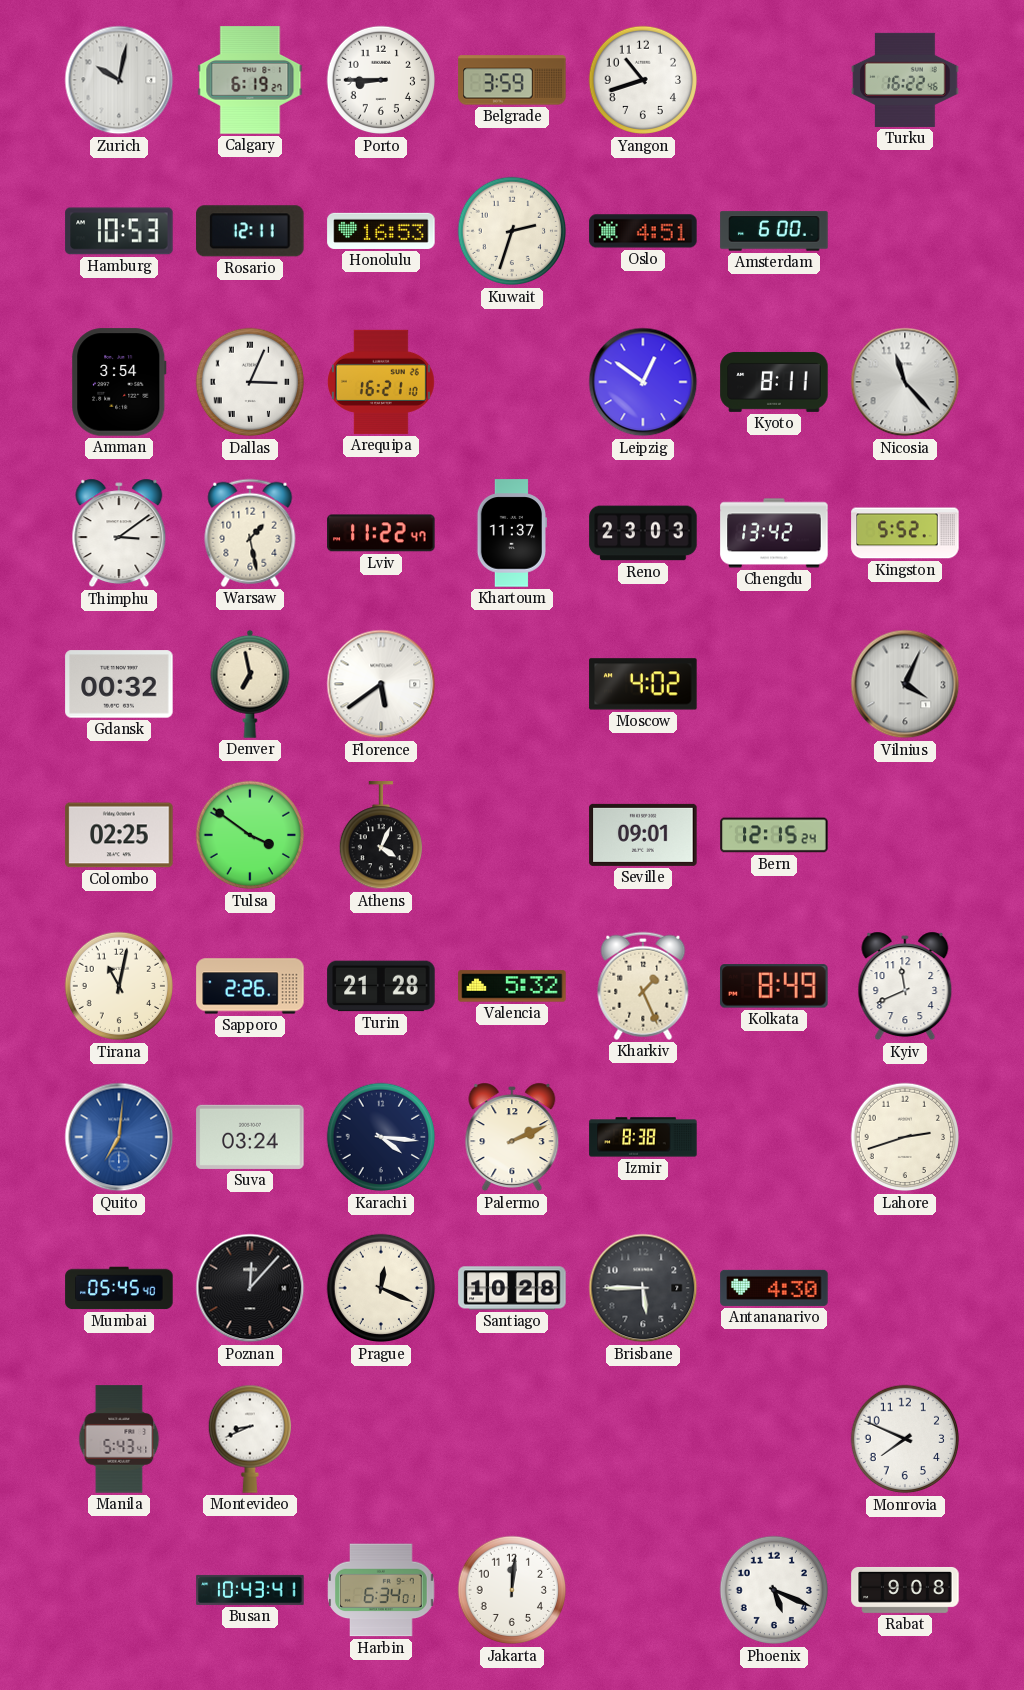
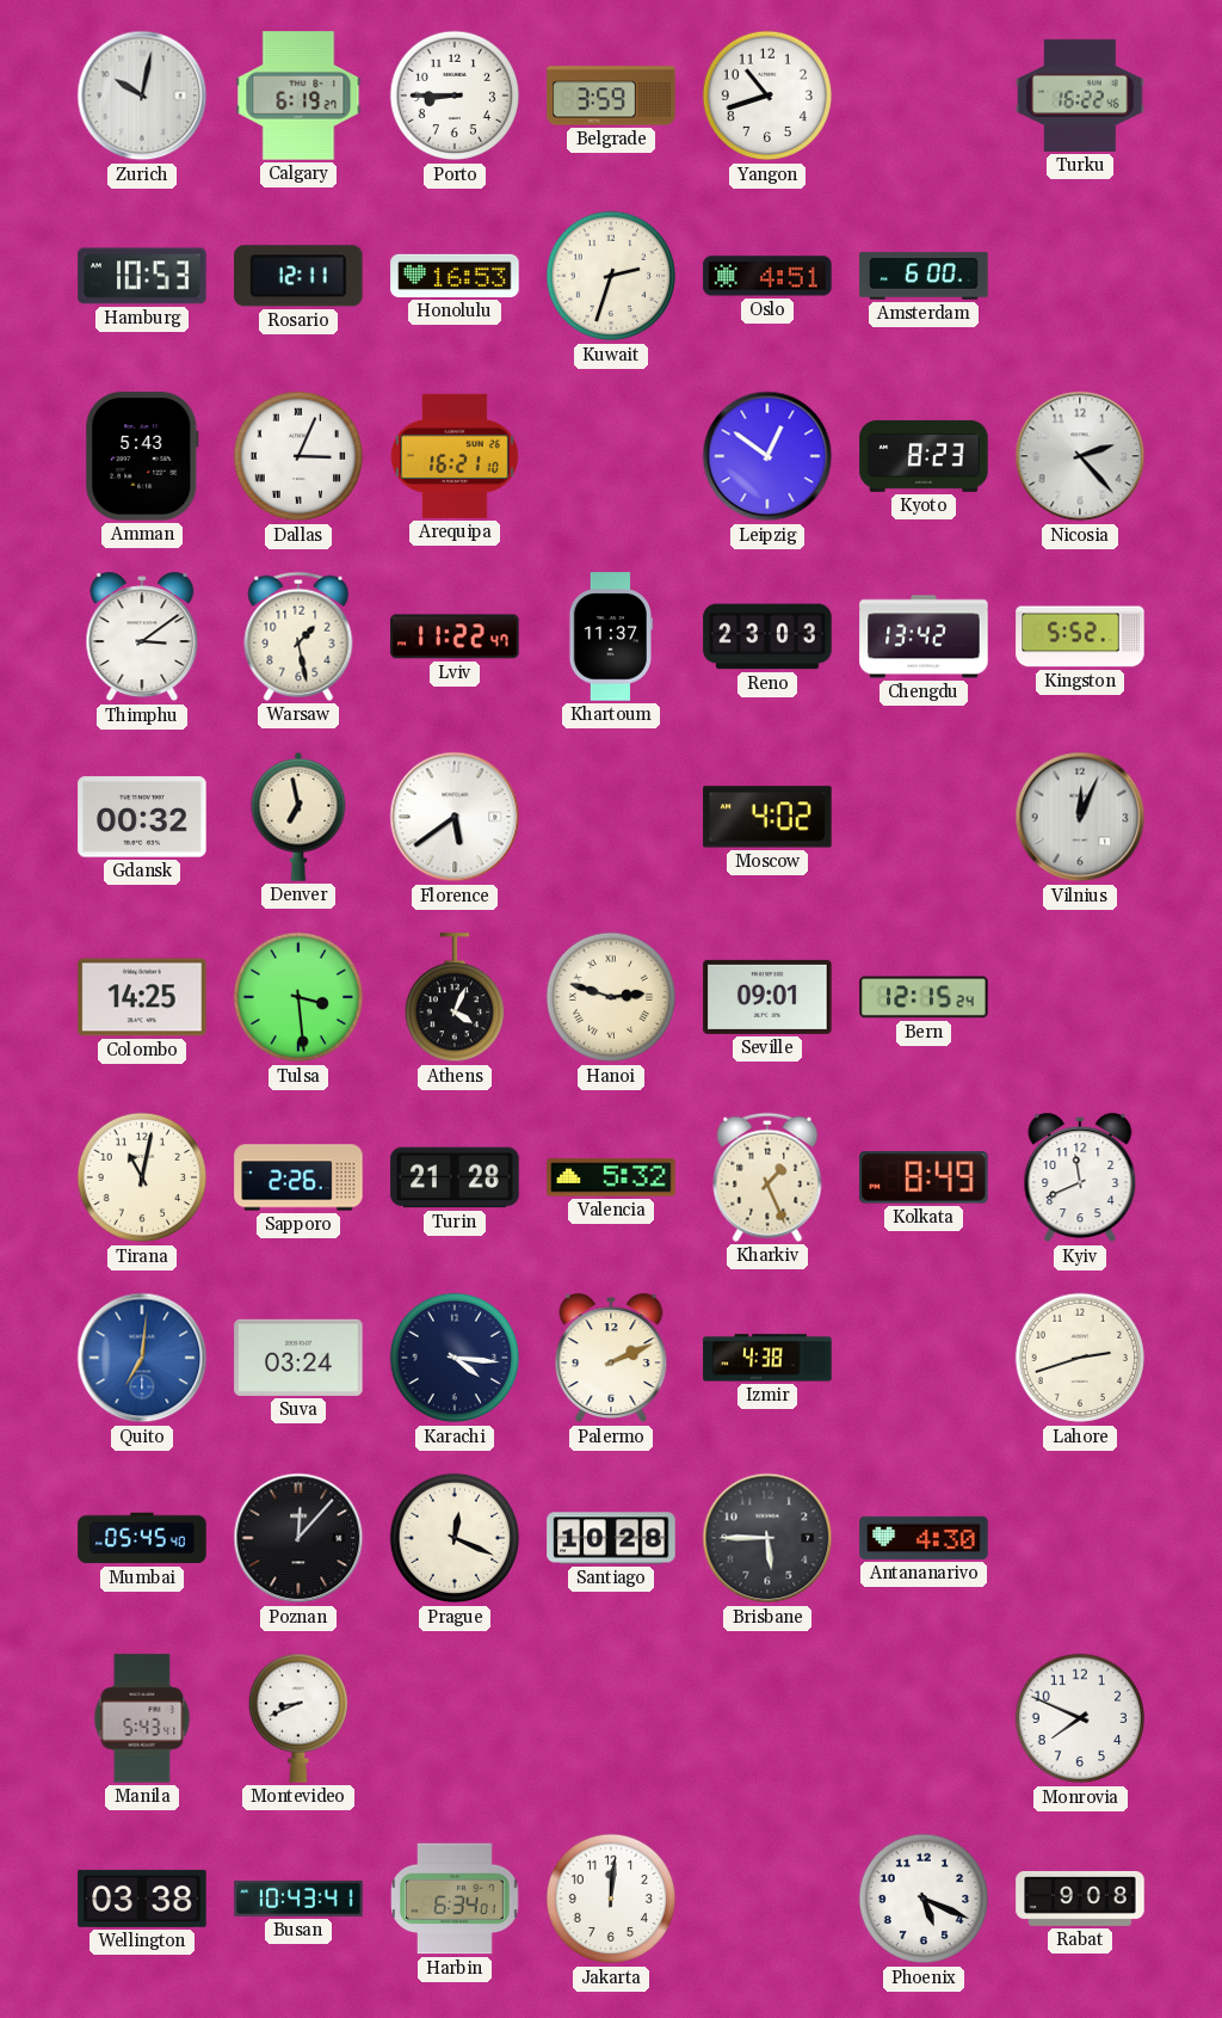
Amman: 3:54 -> 5:43 (142, 456)
Kyoto: 8:11 -> 8:23 (924, 456)
Nicosia: 11:23 -> 2:23 (1080, 456)
Vilnius: 4:04 -> 12:04 (1080, 817)
Colombo: 02:25 -> 14:25 (142, 997)
Tulsa: 3:51 -> 3:29 (298, 997)
Hanoi: none -> 2:48 (611, 997)
Izmir: 8:38 -> 4:38 (767, 1358)
Wellington: none -> 03:38 (142, 1899)
